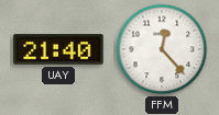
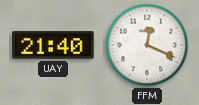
FFM: 12:23 -> 12:19 (147, 45)
